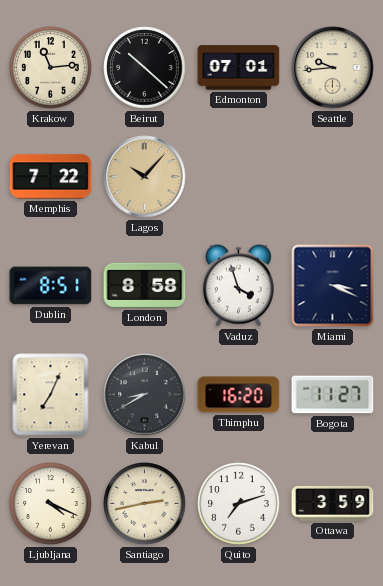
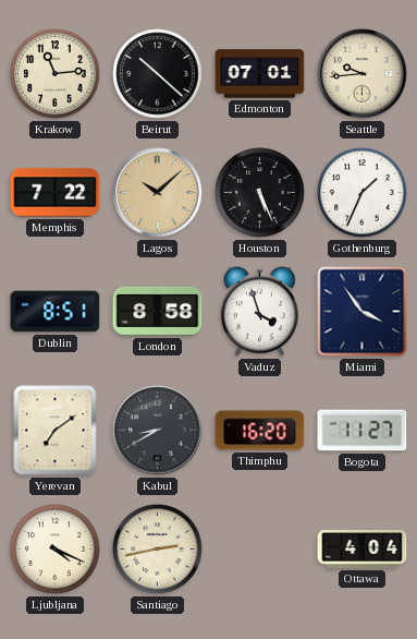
Lagos: 10:07 -> 10:08 (158, 193)
Houston: none -> 5:26 (260, 193)
Gothenburg: none -> 1:34 (363, 193)
Miami: 3:19 -> 3:54 (363, 312)
Yerevan: 7:04 -> 7:09 (56, 431)
Quito: 7:12 -> none (239, 504)
Ottawa: 3:59 -> 4:04 (363, 548)
